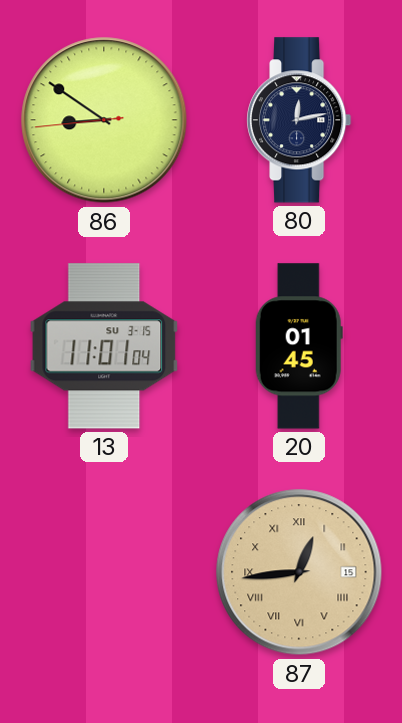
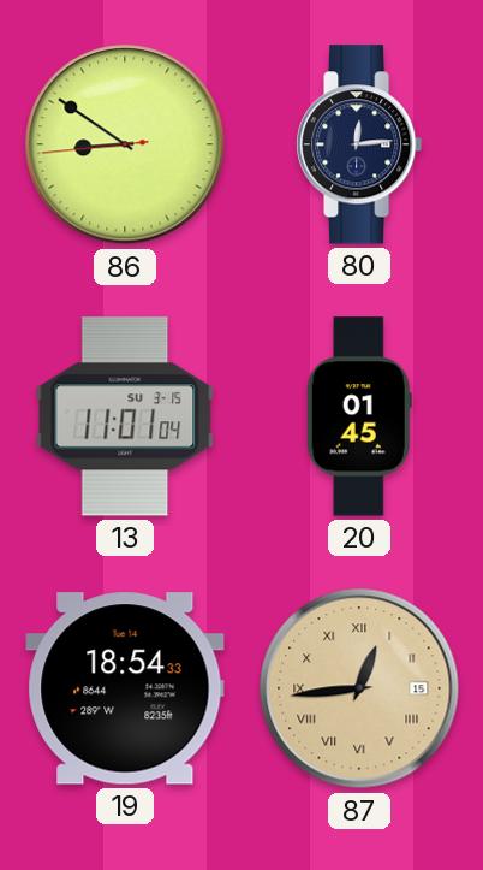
80: 12:13 -> 12:14 (360, 144)
19: none -> 18:54 (125, 688)
